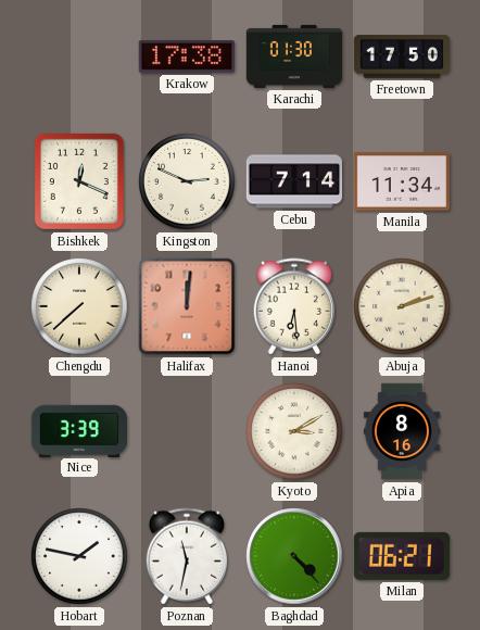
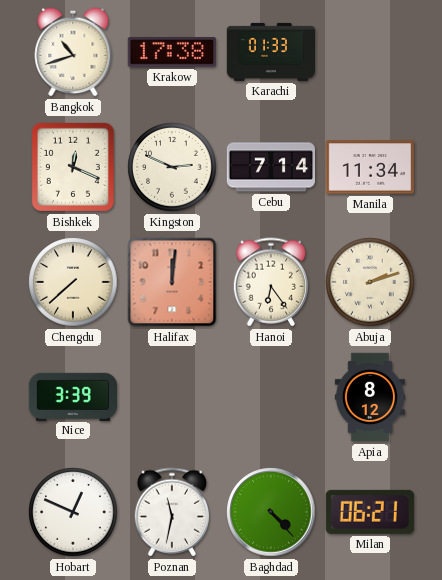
Bangkok: none -> 10:42 (73, 52)
Karachi: 01:30 -> 01:33 (271, 52)
Freetown: 17:50 -> none (401, 56)
Hanoi: 6:29 -> 6:24 (270, 282)
Kyoto: 3:10 -> none (294, 431)
Apia: 8:16 -> 8:12 (370, 397)
Hobart: 1:47 -> 12:49 (73, 512)
